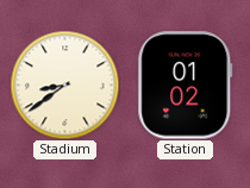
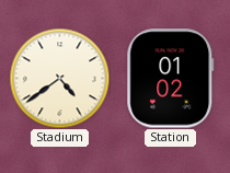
Stadium: 8:39 -> 4:39 (59, 78)
